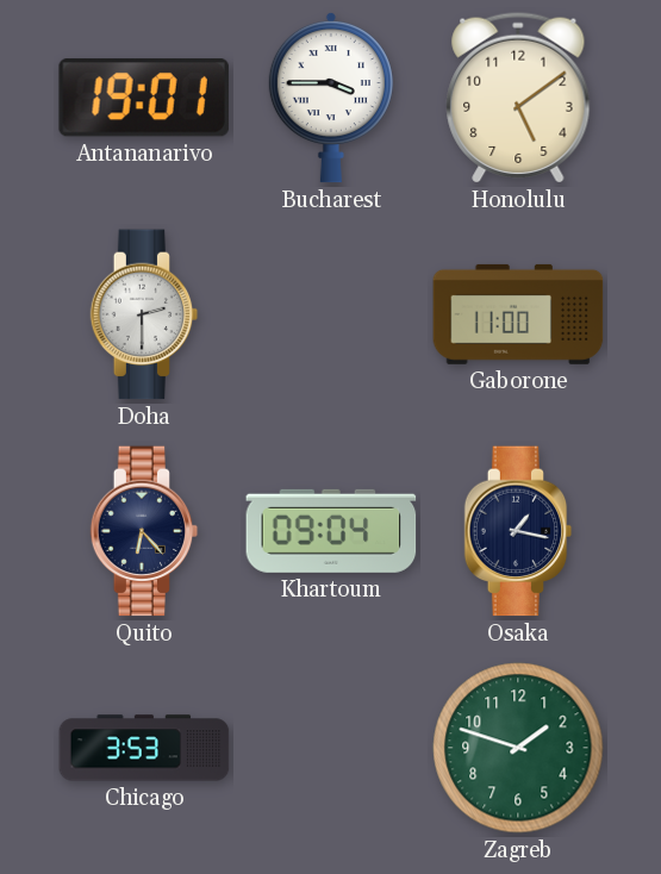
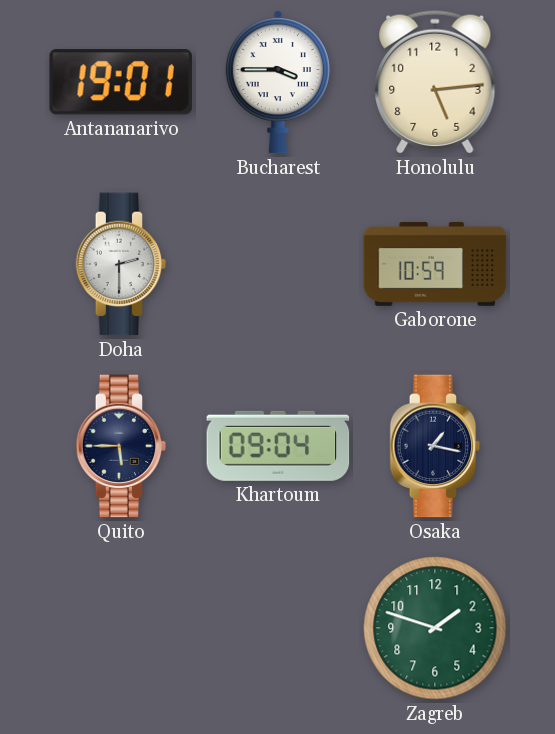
Honolulu: 5:09 -> 5:14 (435, 82)
Gaborone: 11:00 -> 10:59 (435, 264)
Quito: 6:23 -> 5:45 (121, 446)
Chicago: 3:53 -> none (144, 748)
